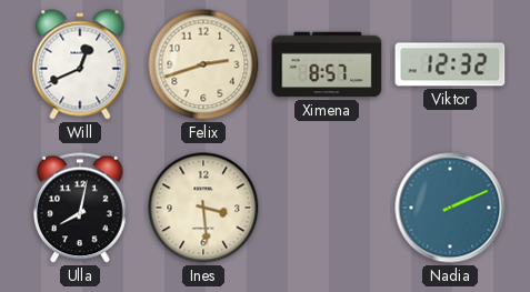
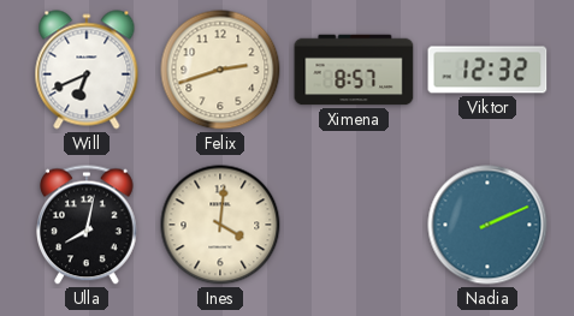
Will: 12:41 -> 6:41 (87, 70)
Ines: 3:29 -> 4:01 (220, 225)
